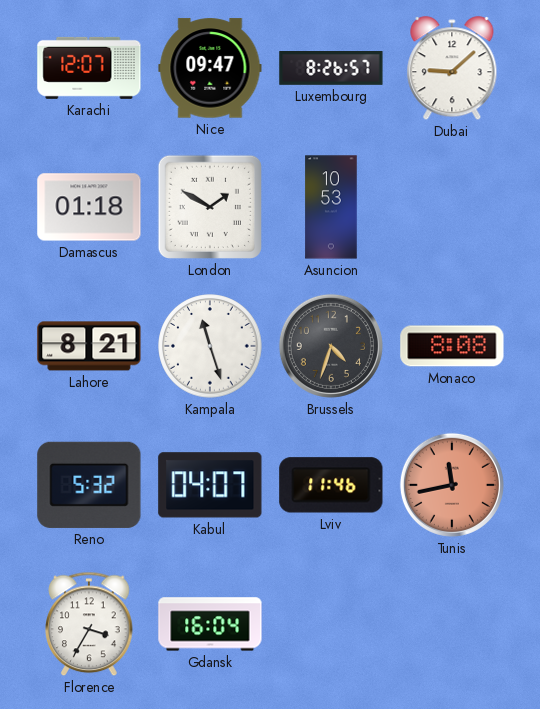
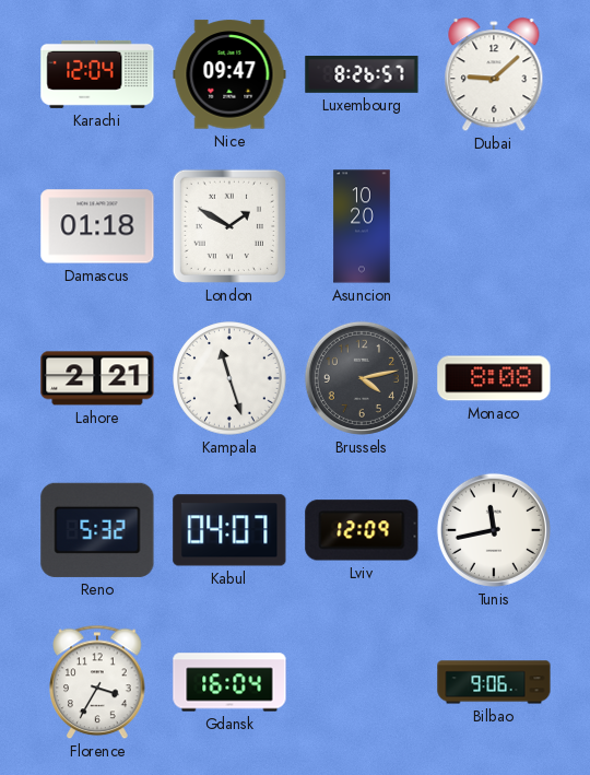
Karachi: 12:07 -> 12:04 (97, 74)
Asuncion: 10:53 -> 10:20 (362, 226)
Lahore: 8:21 -> 2:21 (97, 378)
Brussels: 4:33 -> 4:13 (362, 378)
Lviv: 11:46 -> 12:09 (362, 530)
Tunis dial: salmon -> white (494, 530)
Bilbao: none -> 9:06 (494, 682)
